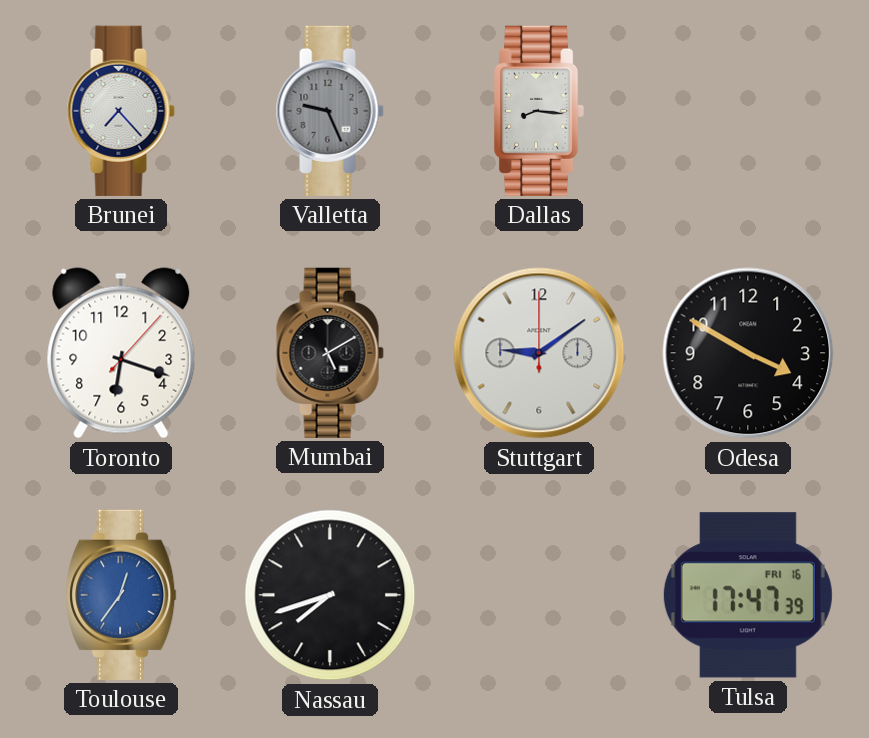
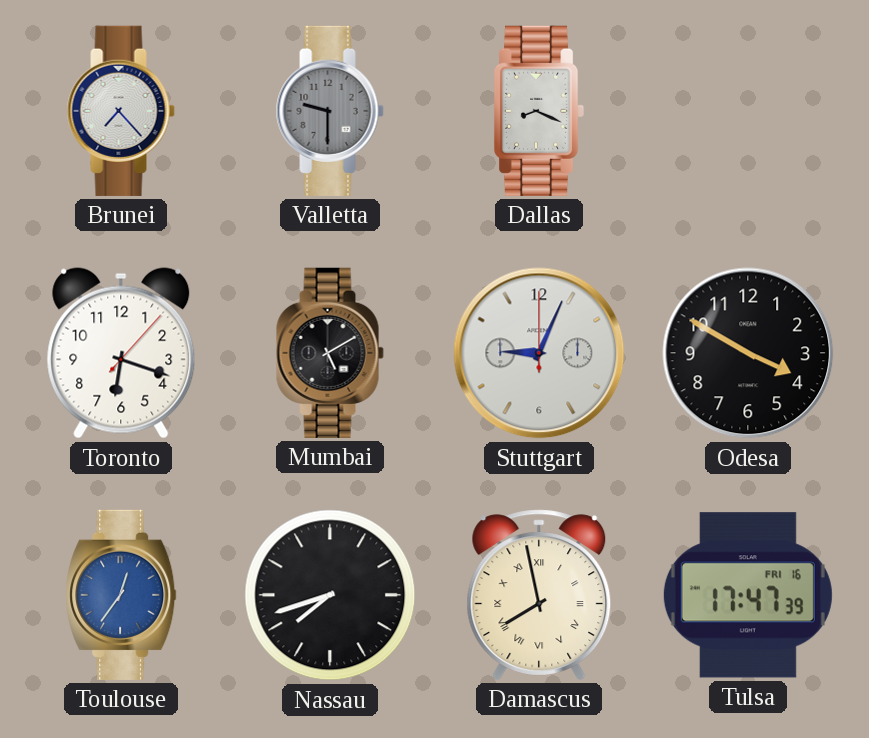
Valletta: 9:26 -> 9:30 (330, 111)
Dallas: 8:16 -> 8:19 (539, 111)
Stuttgart: 9:09 -> 9:04 (539, 353)
Damascus: none -> 7:58 (539, 595)
